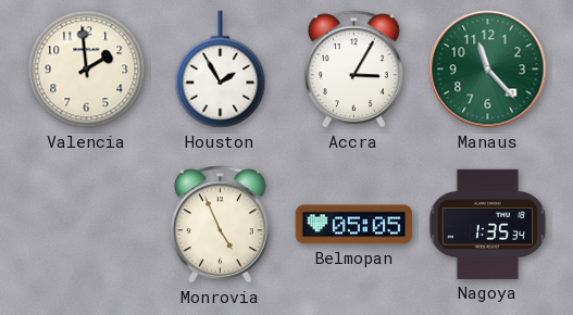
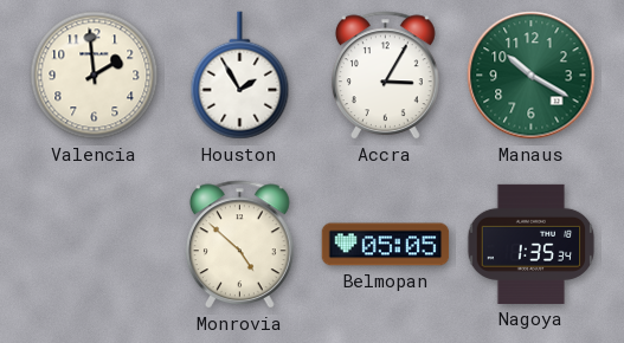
Manaus: 11:23 -> 10:20 (532, 76)
Monrovia: 4:56 -> 4:52 (239, 245)
